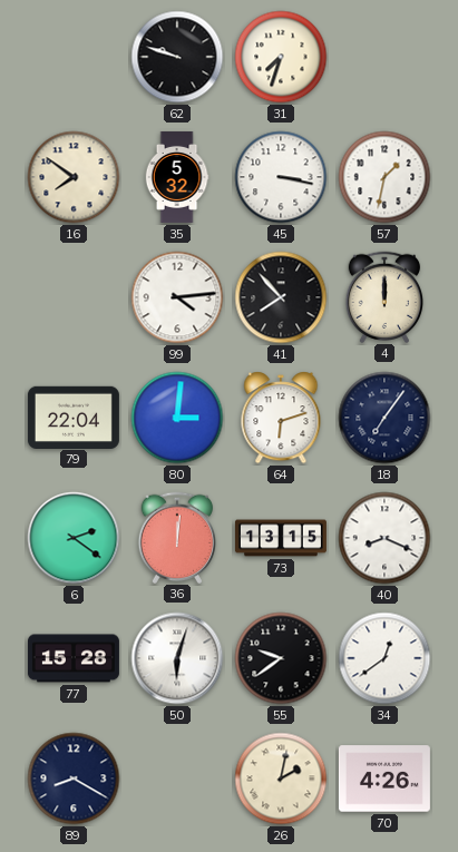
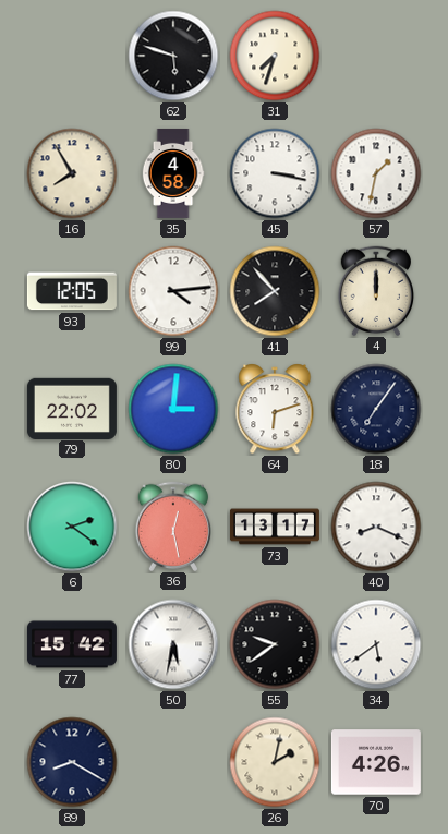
62: 9:48 -> 5:48 (173, 56)
16: 7:51 -> 7:55 (72, 173)
35: 5:32 -> 4:58 (173, 173)
93: none -> 12:05 (72, 291)
79: 22:04 -> 22:02 (72, 408)
36: 12:01 -> 12:28 (173, 525)
73: 13:15 -> 13:17 (275, 527)
77: 15:28 -> 15:42 (72, 644)
50: 6:03 -> 5:32 (173, 644)
34: 12:39 -> 5:39 (376, 644)
